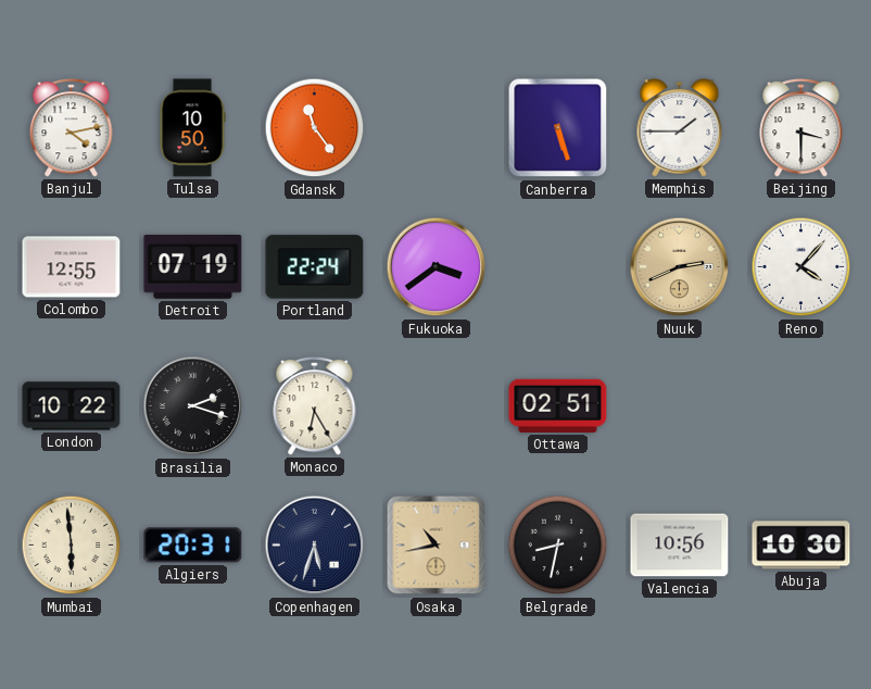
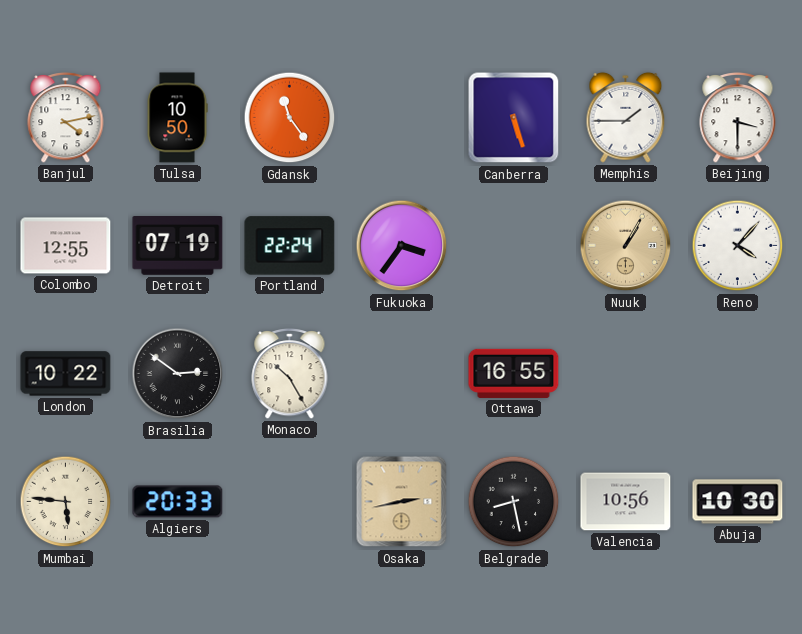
Fukuoka: 3:39 -> 3:36 (402, 246)
Nuuk: 2:41 -> 1:05 (626, 246)
Brasilia: 2:18 -> 2:51 (178, 374)
Monaco: 6:25 -> 10:25 (290, 374)
Ottawa: 02:51 -> 16:55 (514, 373)
Mumbai: 5:59 -> 5:46 (66, 502)
Algiers: 20:31 -> 20:33 (178, 502)
Copenhagen: 5:33 -> none (315, 546)
Osaka: 10:43 -> 2:43 (402, 502)
Belgrade: 8:32 -> 8:28 (514, 502)
